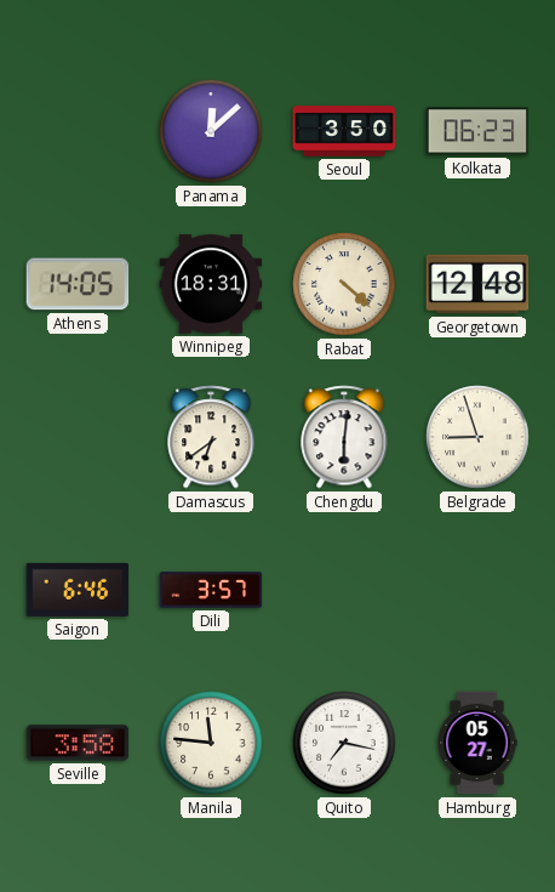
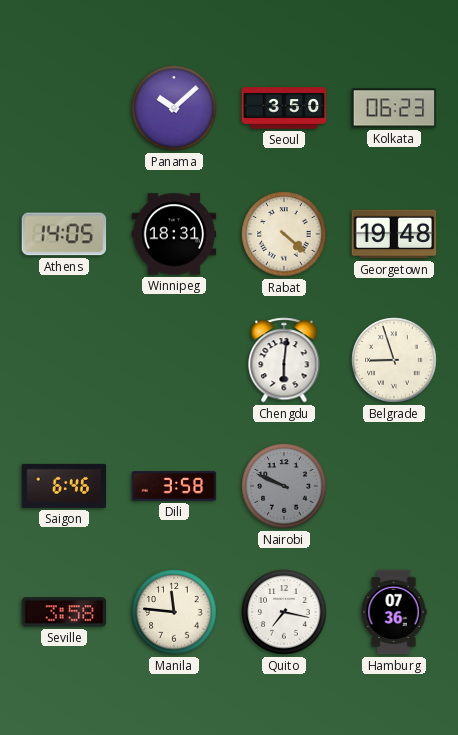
Panama: 12:08 -> 10:08 (174, 108)
Georgetown: 12:48 -> 19:48 (394, 234)
Damascus: 6:39 -> none (211, 437)
Dili: 3:57 -> 3:58 (174, 486)
Nairobi: none -> 9:49 (284, 486)
Hamburg: 05:27 -> 07:36 (394, 612)
